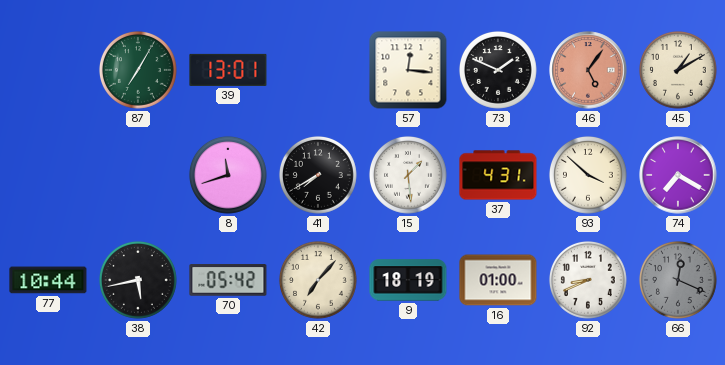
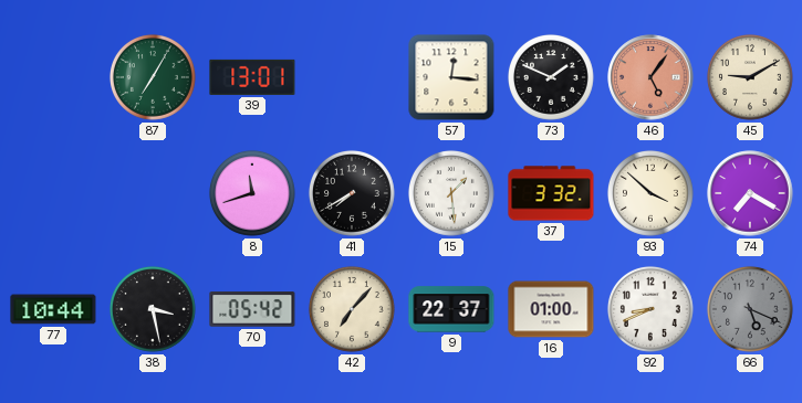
45: 1:10 -> 9:10 (750, 77)
37: 4:31 -> 3:32 (551, 193)
38: 5:43 -> 3:28 (153, 309)
9: 18:19 -> 22:37 (451, 309)
66: 12:19 -> 5:19 (750, 309)
